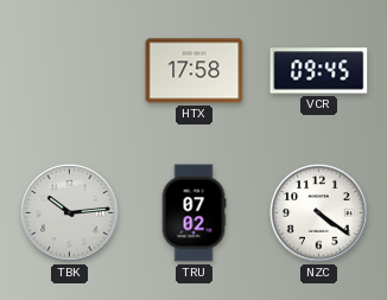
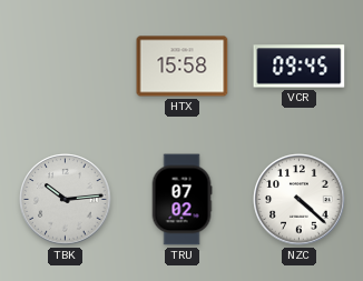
HTX: 17:58 -> 15:58 (183, 67)
NZC: 4:21 -> 4:22 (300, 200)
